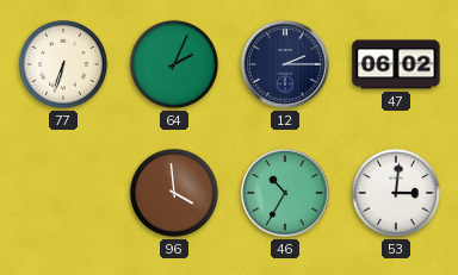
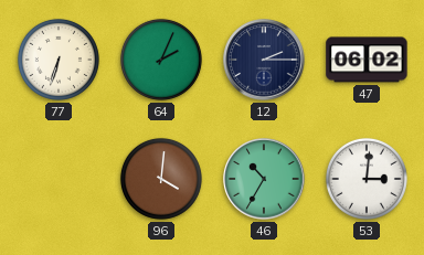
96: 3:59 -> 4:01 (161, 179)
